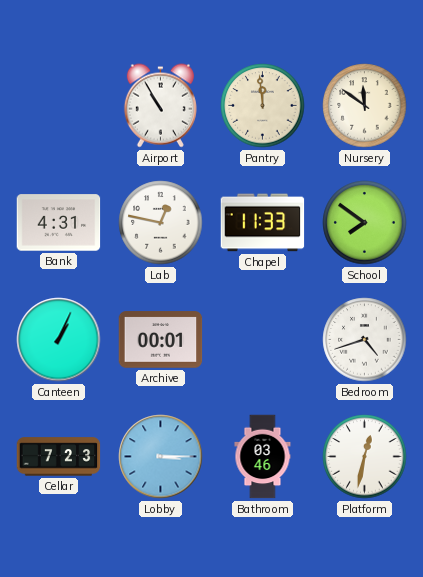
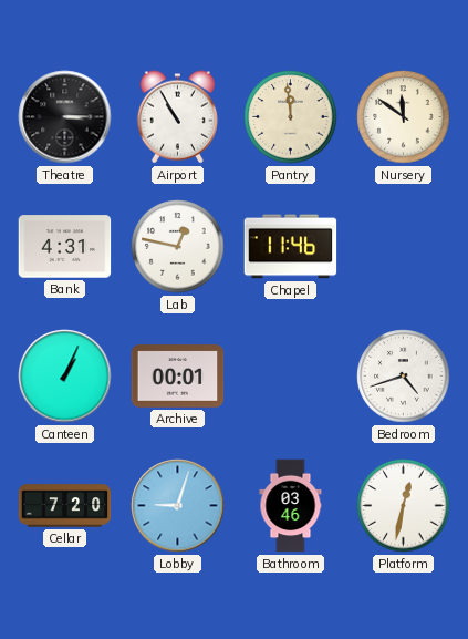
Theatre: none -> 3:15 (65, 117)
Chapel: 11:33 -> 11:46 (291, 247)
School: 7:51 -> none (365, 223)
Cellar: 7:23 -> 7:20 (65, 506)
Lobby: 3:15 -> 9:03 (178, 506)
